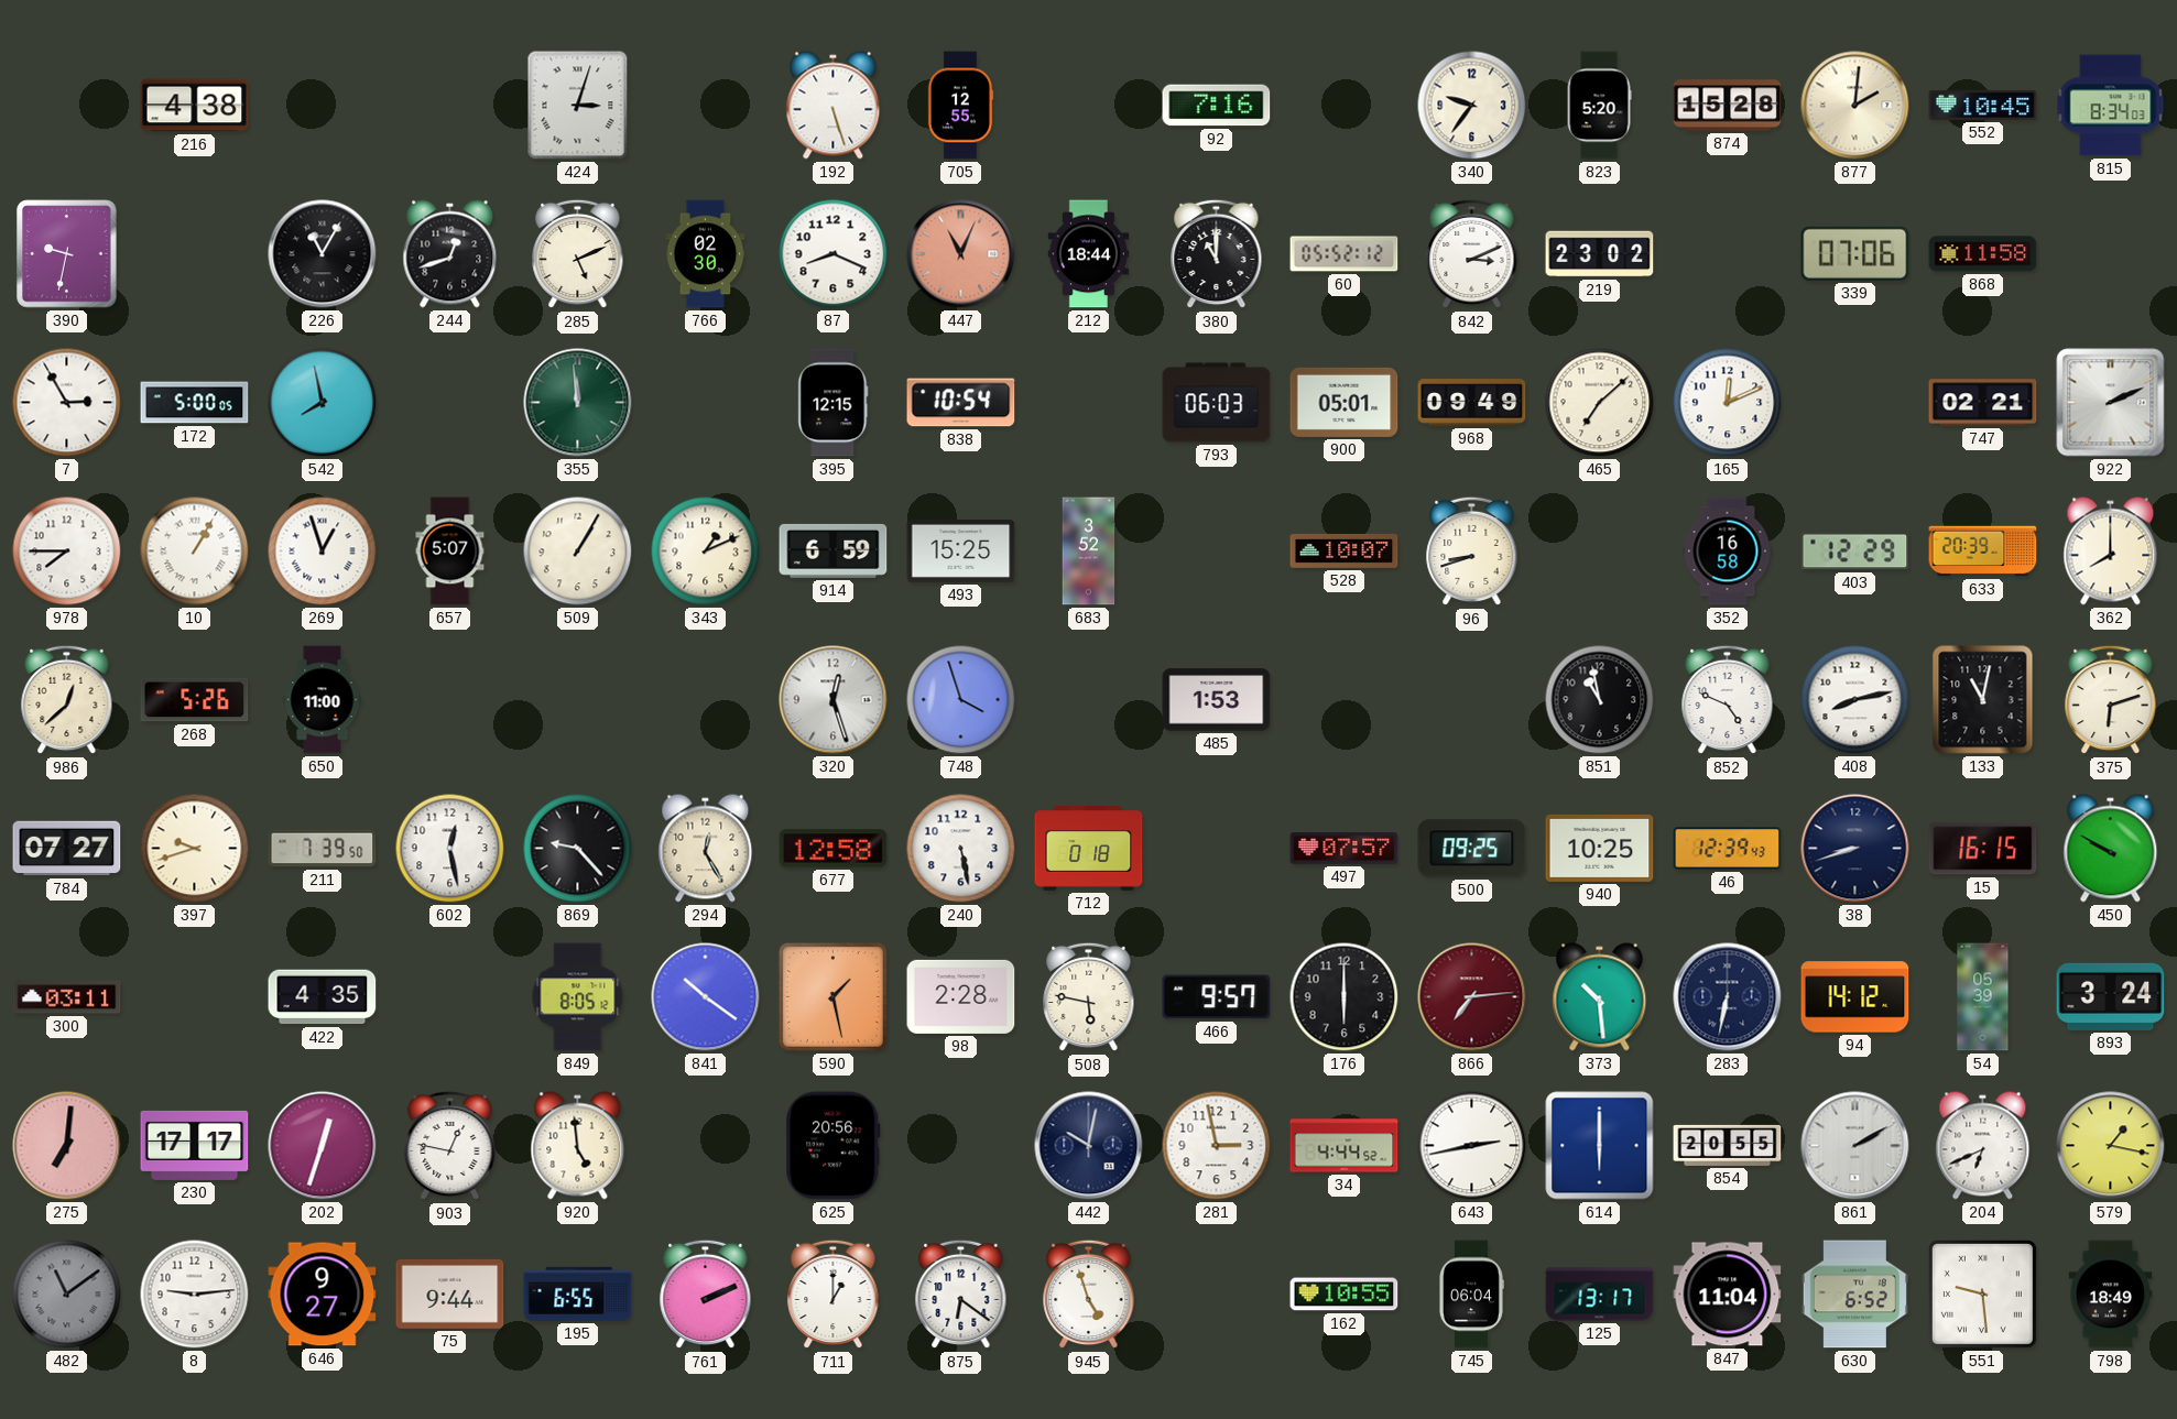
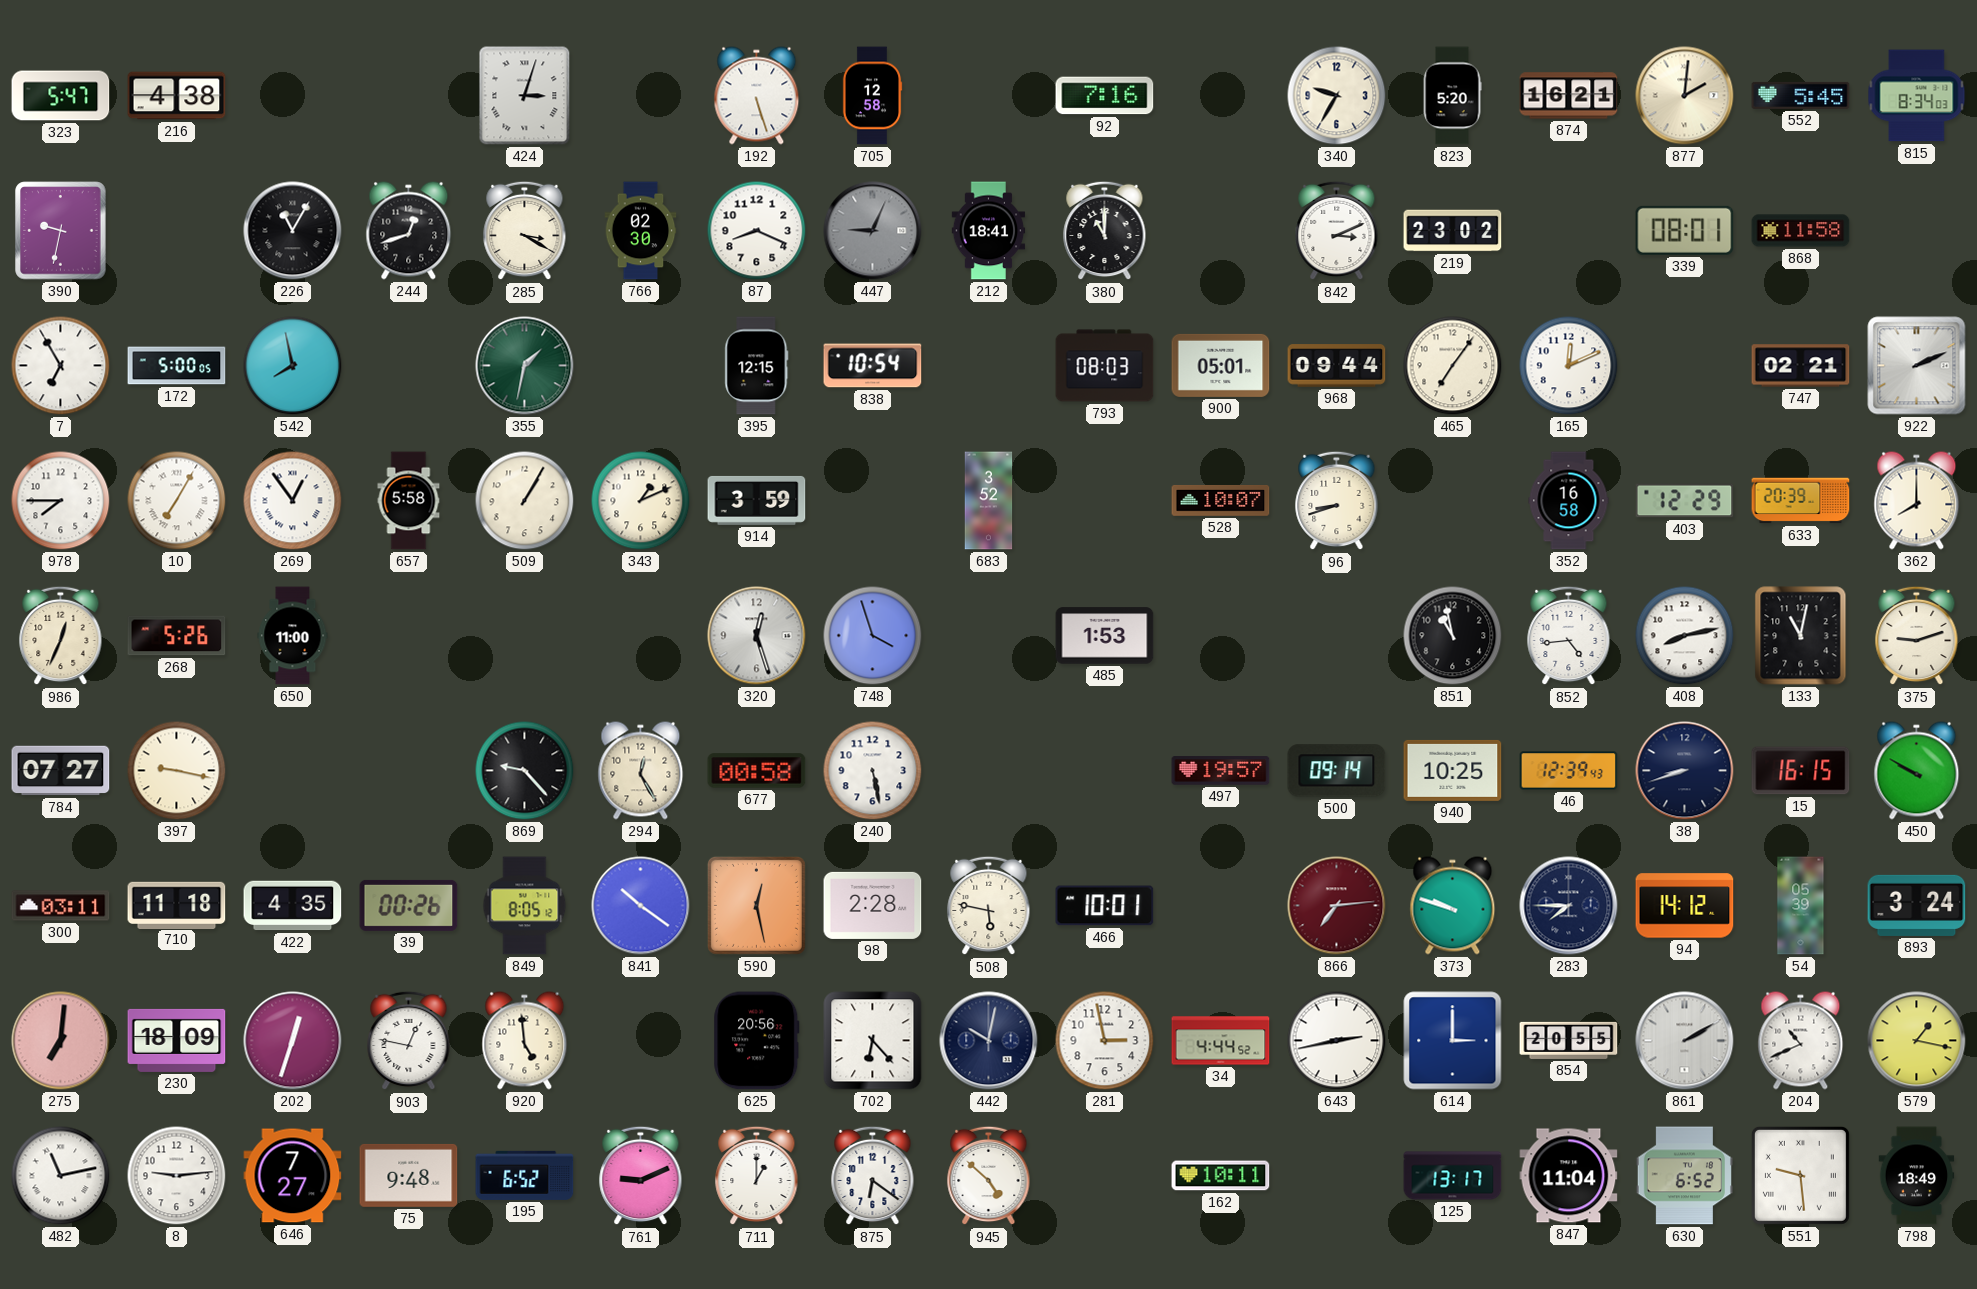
323: none -> 5:47 (61, 96)
705: 12:55 -> 12:58 (872, 96)
340: 9:36 -> 9:35 (1337, 96)
874: 15:28 -> 16:21 (1569, 96)
552: 10:45 -> 5:45 (1801, 95)
285: 5:11 -> 3:20 (525, 231)
447: 11:04 -> 9:04 (873, 231)
447 dial: salmon -> grey (873, 231)
212: 18:44 -> 18:41 (989, 231)
60: 05:52 -> none (1345, 254)
339: 07:06 -> 08:01 (1685, 230)
7: 2:55 -> 6:55 (61, 366)
355: 11:59 -> 1:32 (525, 366)
793: 06:03 -> 08:03 (1105, 366)
968: 09:49 -> 09:44 (1337, 366)
465: 7:08 -> 7:06 (1453, 366)
10: 1:05 -> 7:05 (177, 501)
269: 12:57 -> 12:54 (293, 501)
657: 5:07 -> 5:58 (409, 501)
914: 6:59 -> 3:59 (757, 500)
493: 15:25 -> none (961, 550)
986: 12:38 -> 12:34 (61, 636)
852: 4:49 -> 4:44 (1569, 636)
375: 6:12 -> 9:12 (1917, 636)
397: 9:42 -> 9:17 (177, 771)
211: 7:39 -> none (323, 849)
602: 12:28 -> none (450, 849)
677: 12:58 -> 00:58 (757, 771)
712: 0:18 -> none (1089, 849)
497: 07:57 -> 19:57 (1221, 771)
500: 09:25 -> 09:14 (1337, 771)
710: none -> 11:18 (177, 905)
39: none -> 00:26 (409, 905)
590: 1:28 -> 12:28 (756, 905)
466: 9:57 -> 10:01 (1105, 906)
176: 6:00 -> none (1345, 997)
373: 10:29 -> 9:48 (1453, 906)
283: 6:32 -> 7:45 (1569, 906)
230: 17:17 -> 18:09 (177, 1040)
702: none -> 6:23 (873, 1041)
614: 6:00 -> 3:00 (1453, 1041)
204: 6:41 -> 10:41 (1801, 1041)
482: 11:09 -> 11:13 (61, 1176)
482 dial: grey -> white (61, 1176)
646: 9:27 -> 7:27 (293, 1176)
75: 9:44 -> 9:48 (409, 1175)
195: 6:55 -> 6:52 (525, 1175)
761: 2:11 -> 9:11 (641, 1176)
945: 4:57 -> 4:52 (989, 1176)
162: 10:55 -> 10:11 (1221, 1176)
745: 06:04 -> none (1471, 1295)
